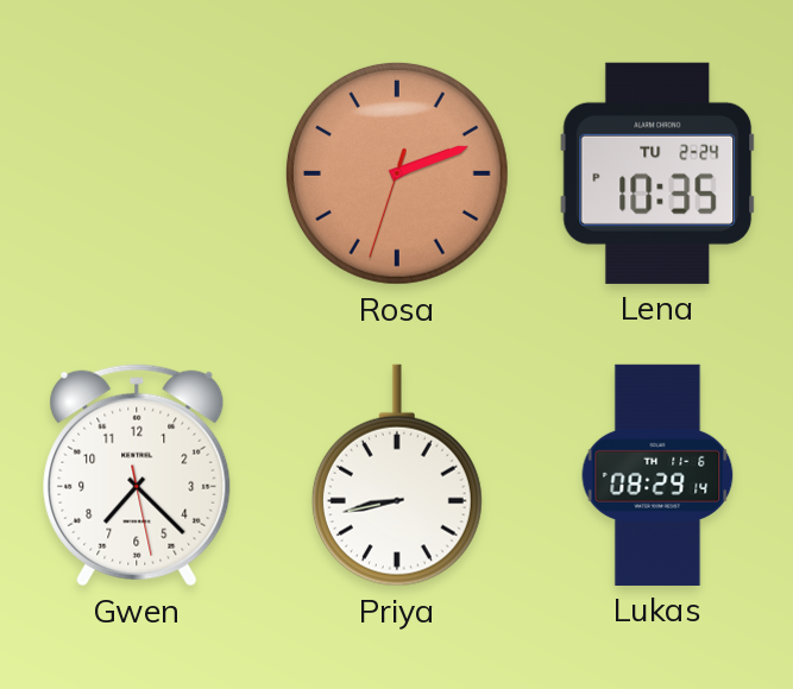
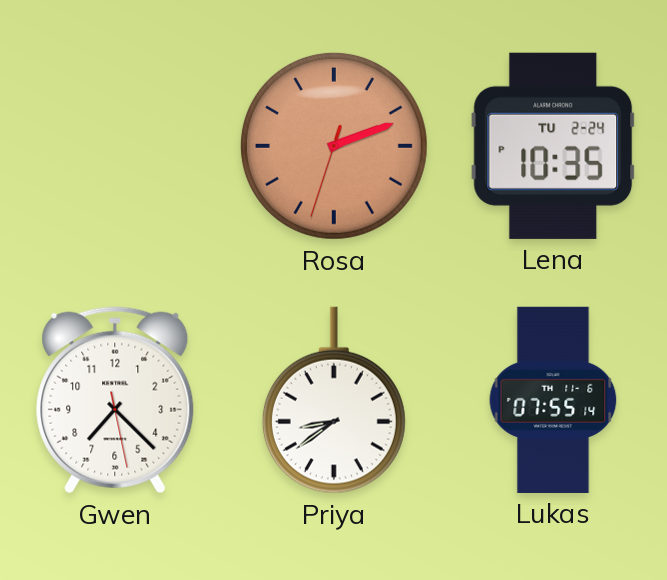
Priya: 8:43 -> 8:39 (334, 400)
Lukas: 08:29 -> 07:55 (553, 400)
